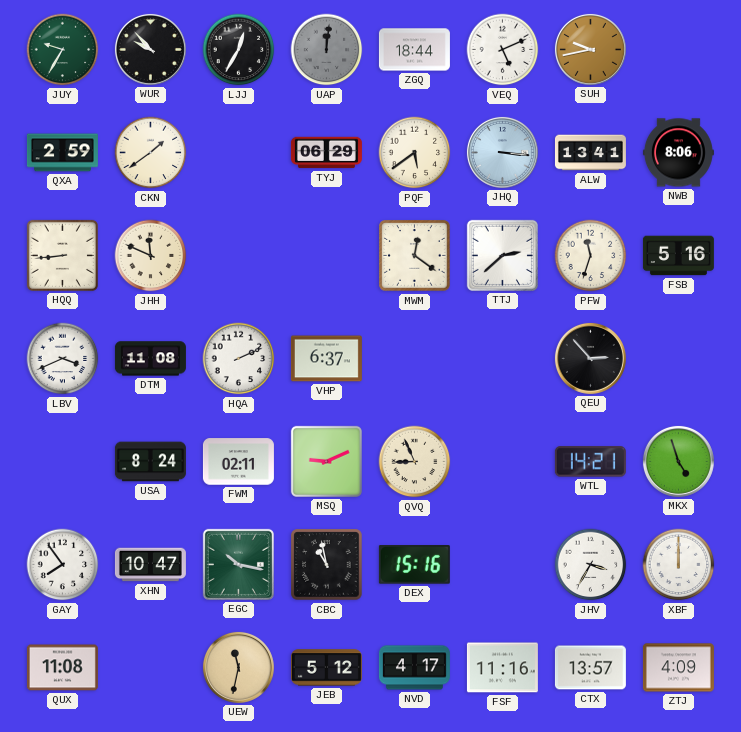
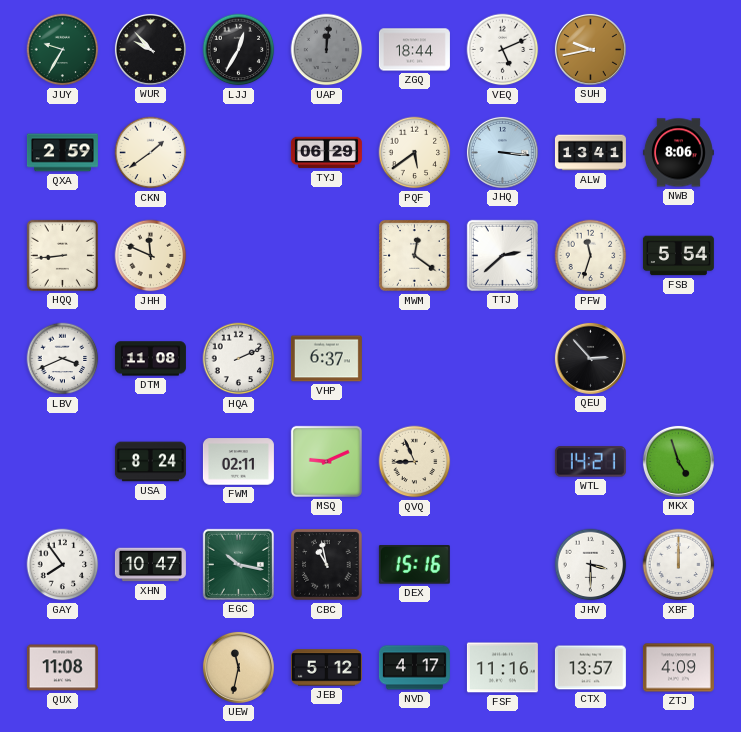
FSB: 5:16 -> 5:54 (678, 256)
JHV: 3:35 -> 3:30 (591, 565)
